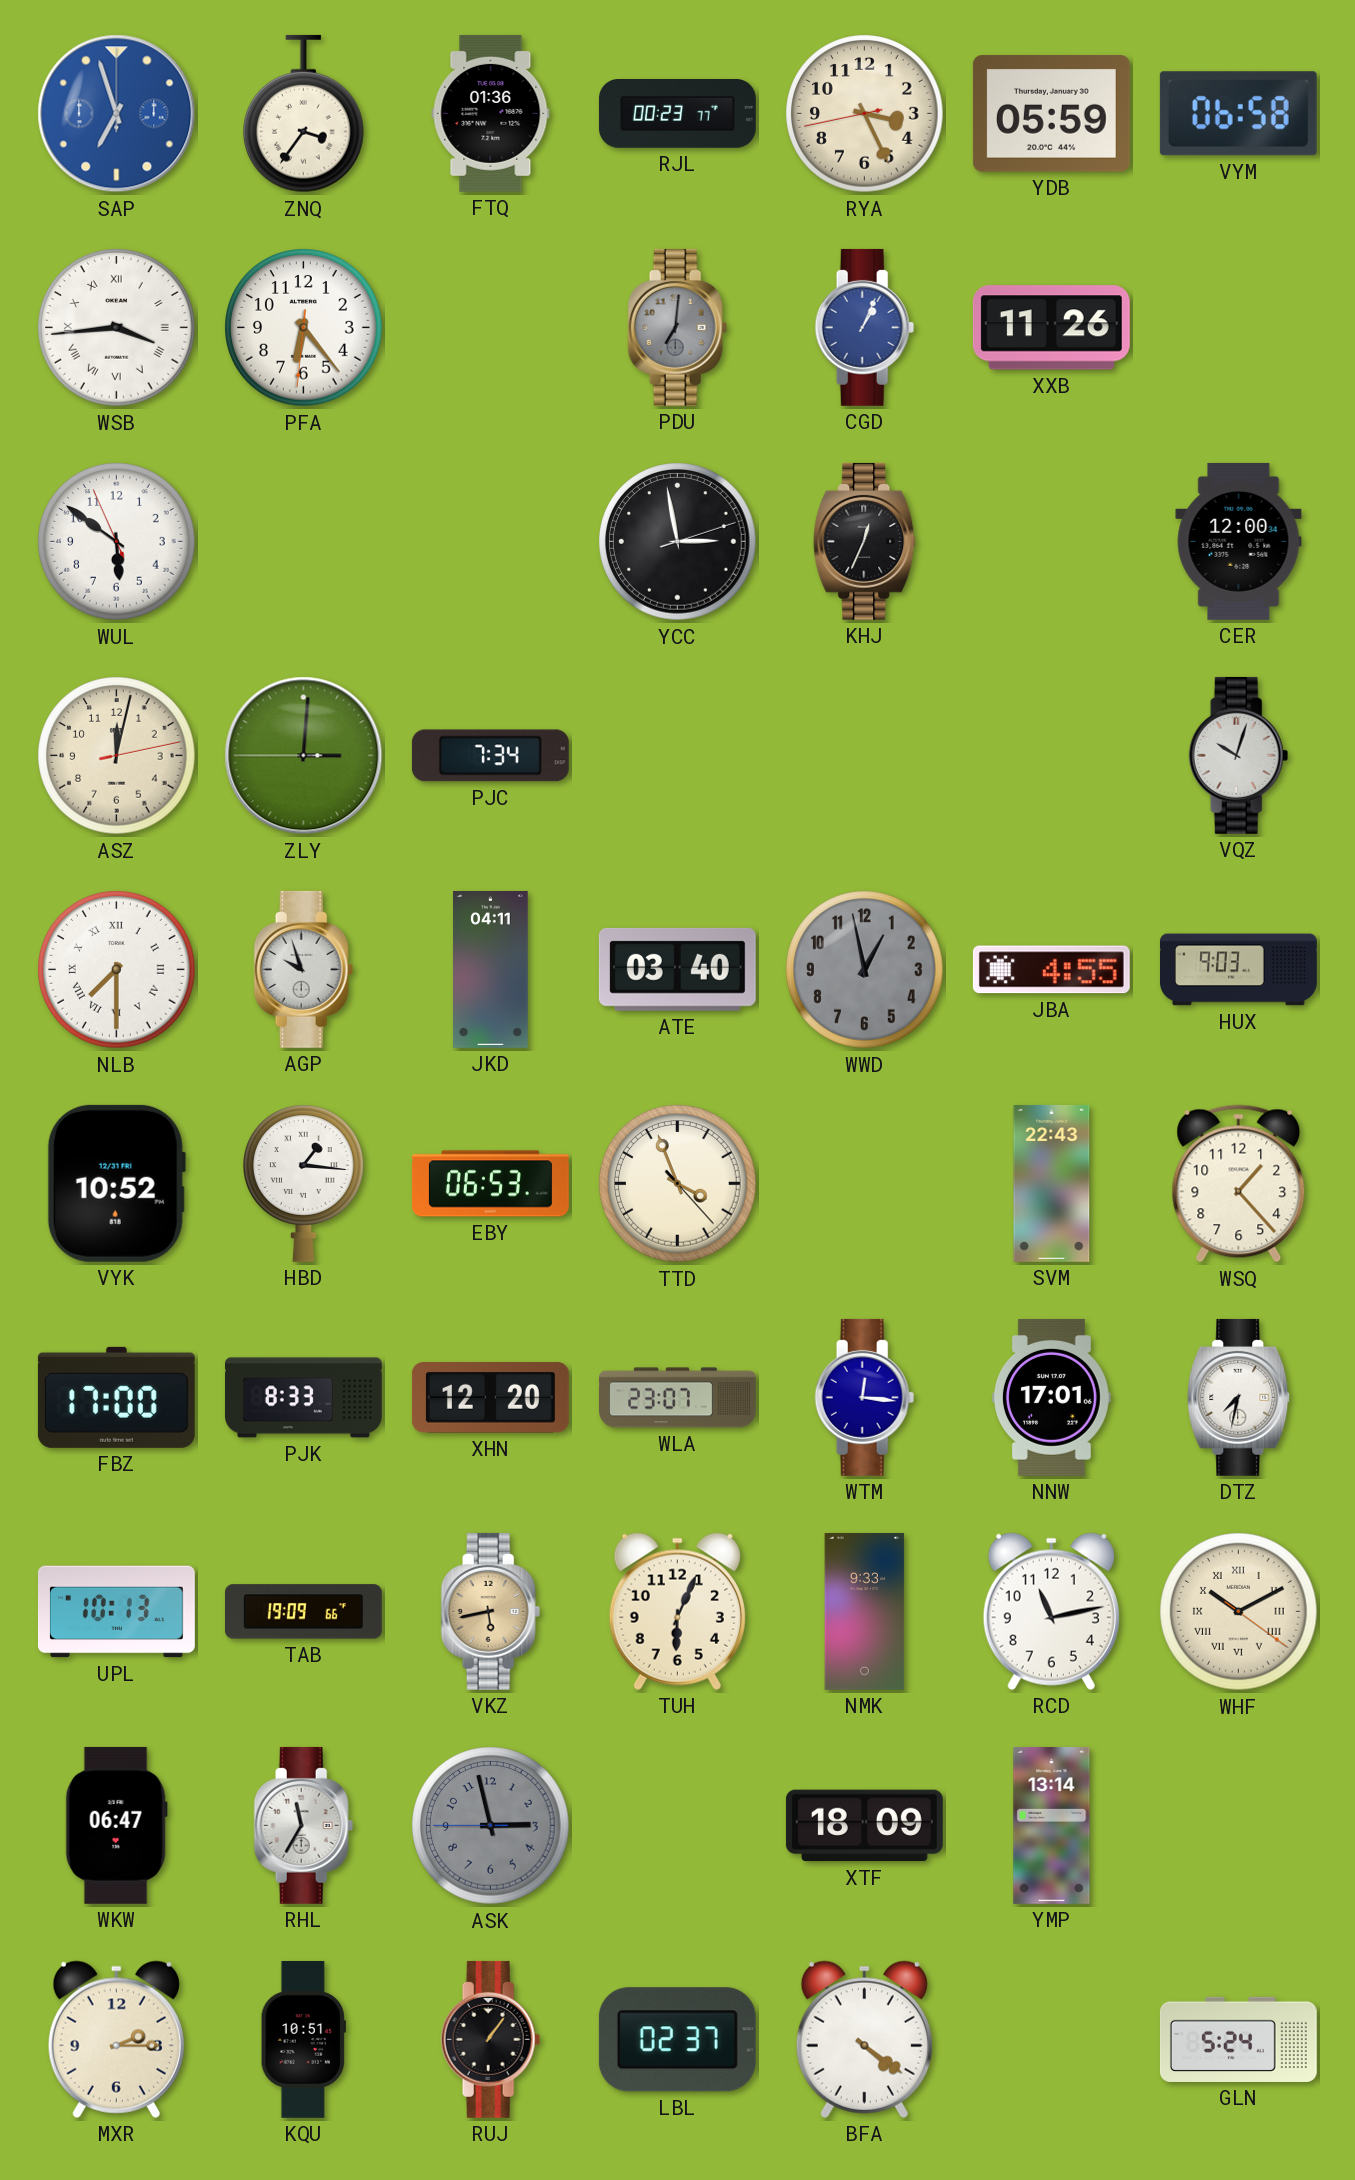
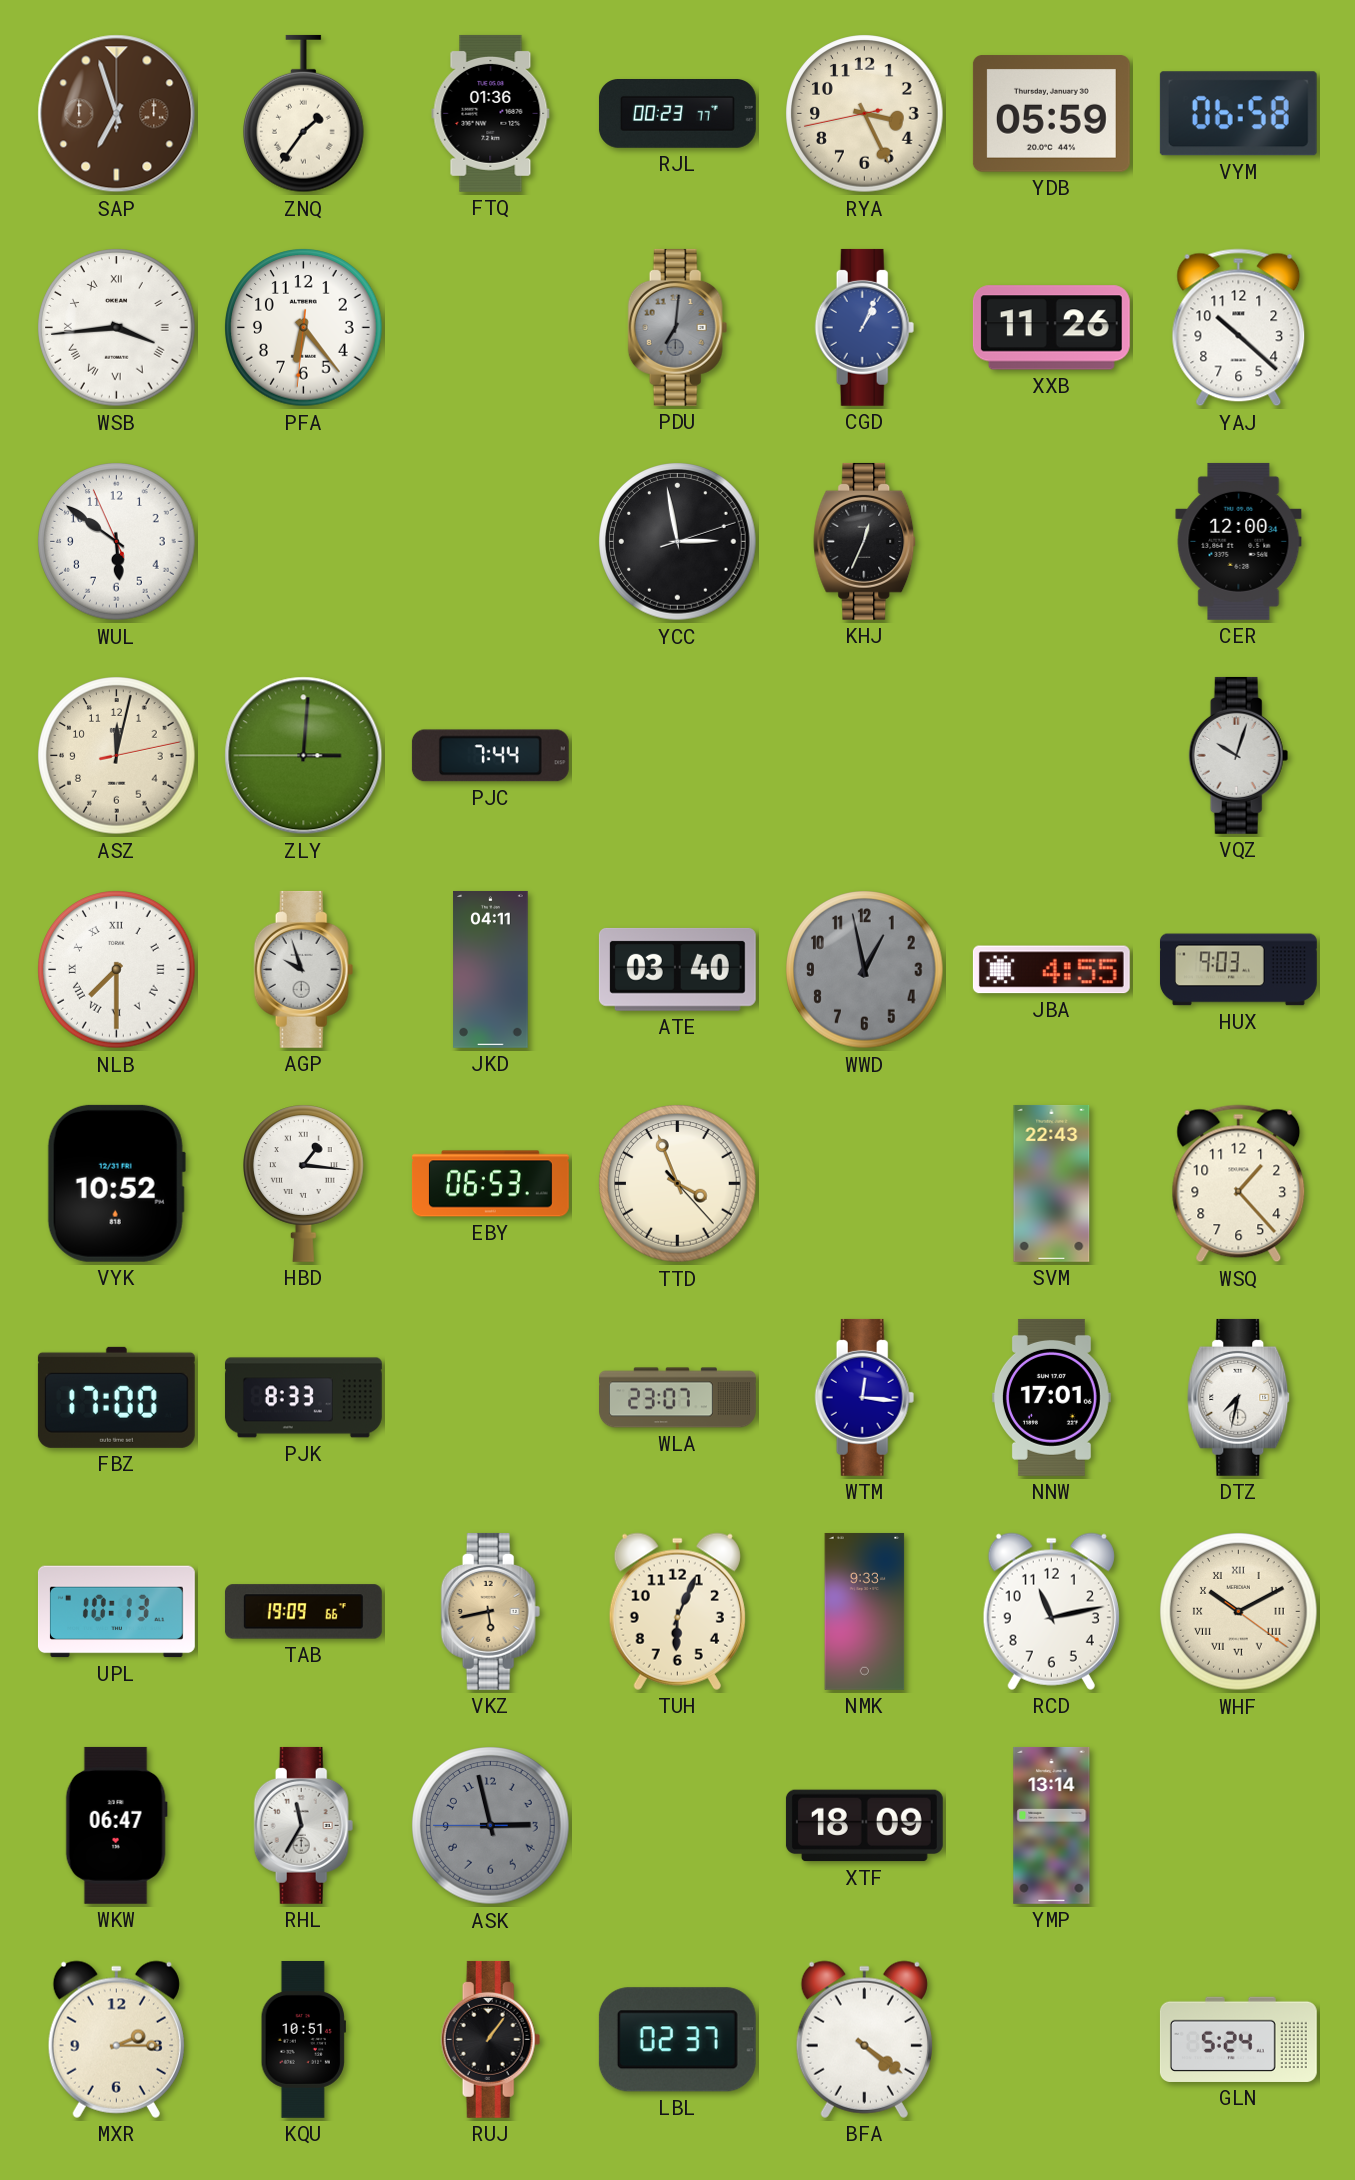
SAP dial: blue -> brown (117, 114)
ZNQ: 3:36 -> 1:36 (304, 114)
YAJ: none -> 10:22 (1239, 328)
PJC: 7:34 -> 7:44 (490, 756)
XHN: 12:20 -> none (490, 1398)
